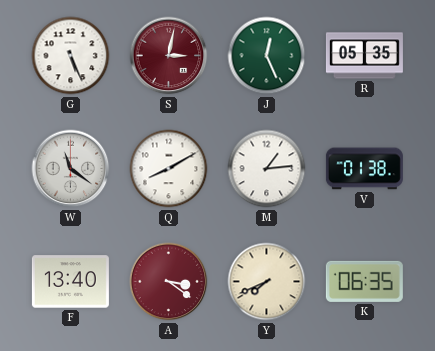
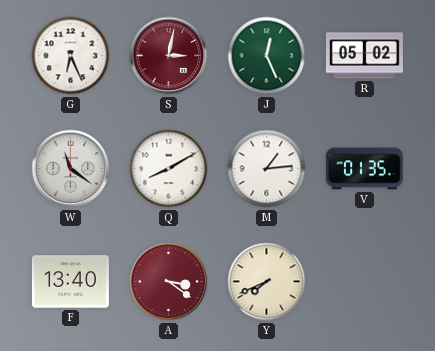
G: 5:26 -> 6:26 (71, 56)
R: 05:35 -> 05:02 (364, 56)
V: 01:38 -> 01:35 (364, 169)
K: 06:35 -> none (364, 281)
